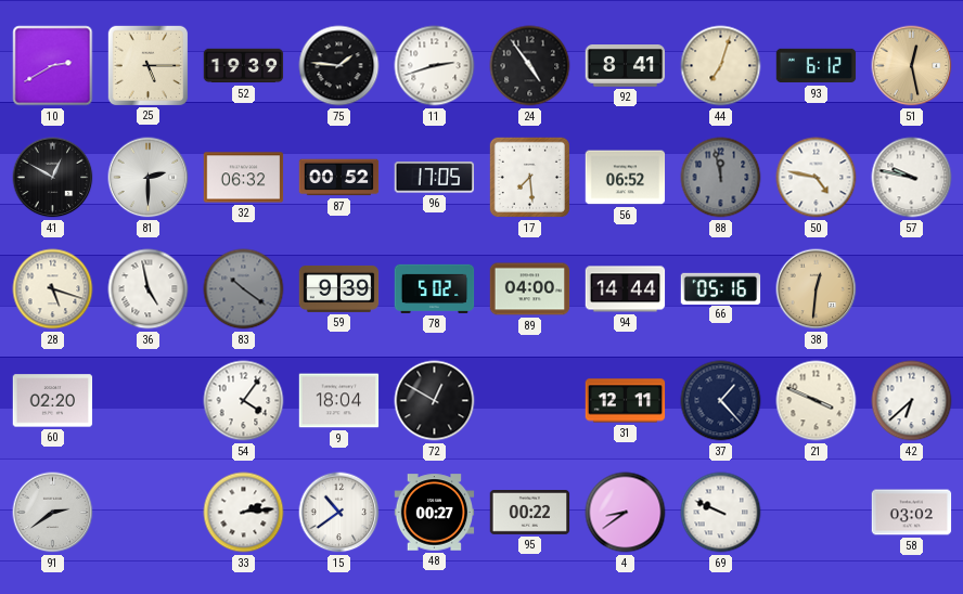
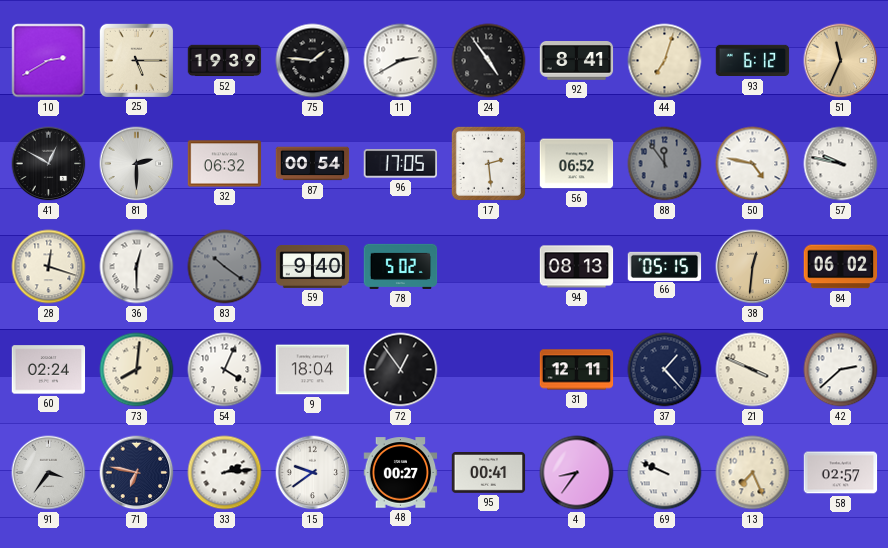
11: 2:42 -> 2:40 (401, 61)
51: 12:28 -> 11:34 (841, 61)
87: 00:52 -> 00:54 (313, 164)
17: 7:29 -> 2:29 (488, 163)
88: 11:58 -> 11:54 (665, 164)
28: 5:18 -> 12:18 (49, 267)
36: 4:58 -> 12:30 (137, 267)
59: 9:39 -> 9:40 (313, 266)
89: 04:00 -> none (530, 289)
94: 14:44 -> 08:13 (577, 267)
66: 05:16 -> 05:15 (665, 266)
84: none -> 06:02 (841, 267)
60: 02:20 -> 02:24 (49, 370)
73: none -> 8:01 (137, 370)
54: 4:06 -> 4:04 (225, 370)
72: 12:50 -> 12:54 (401, 370)
42: 6:38 -> 2:38 (841, 370)
91: 2:39 -> 3:36 (49, 473)
71: none -> 6:47 (137, 473)
15: 10:39 -> 9:39 (313, 473)
95: 00:22 -> 00:41 (489, 473)
4: 8:39 -> 8:36 (577, 473)
13: none -> 7:26 (753, 473)
58: 03:02 -> 02:57 (841, 473)
